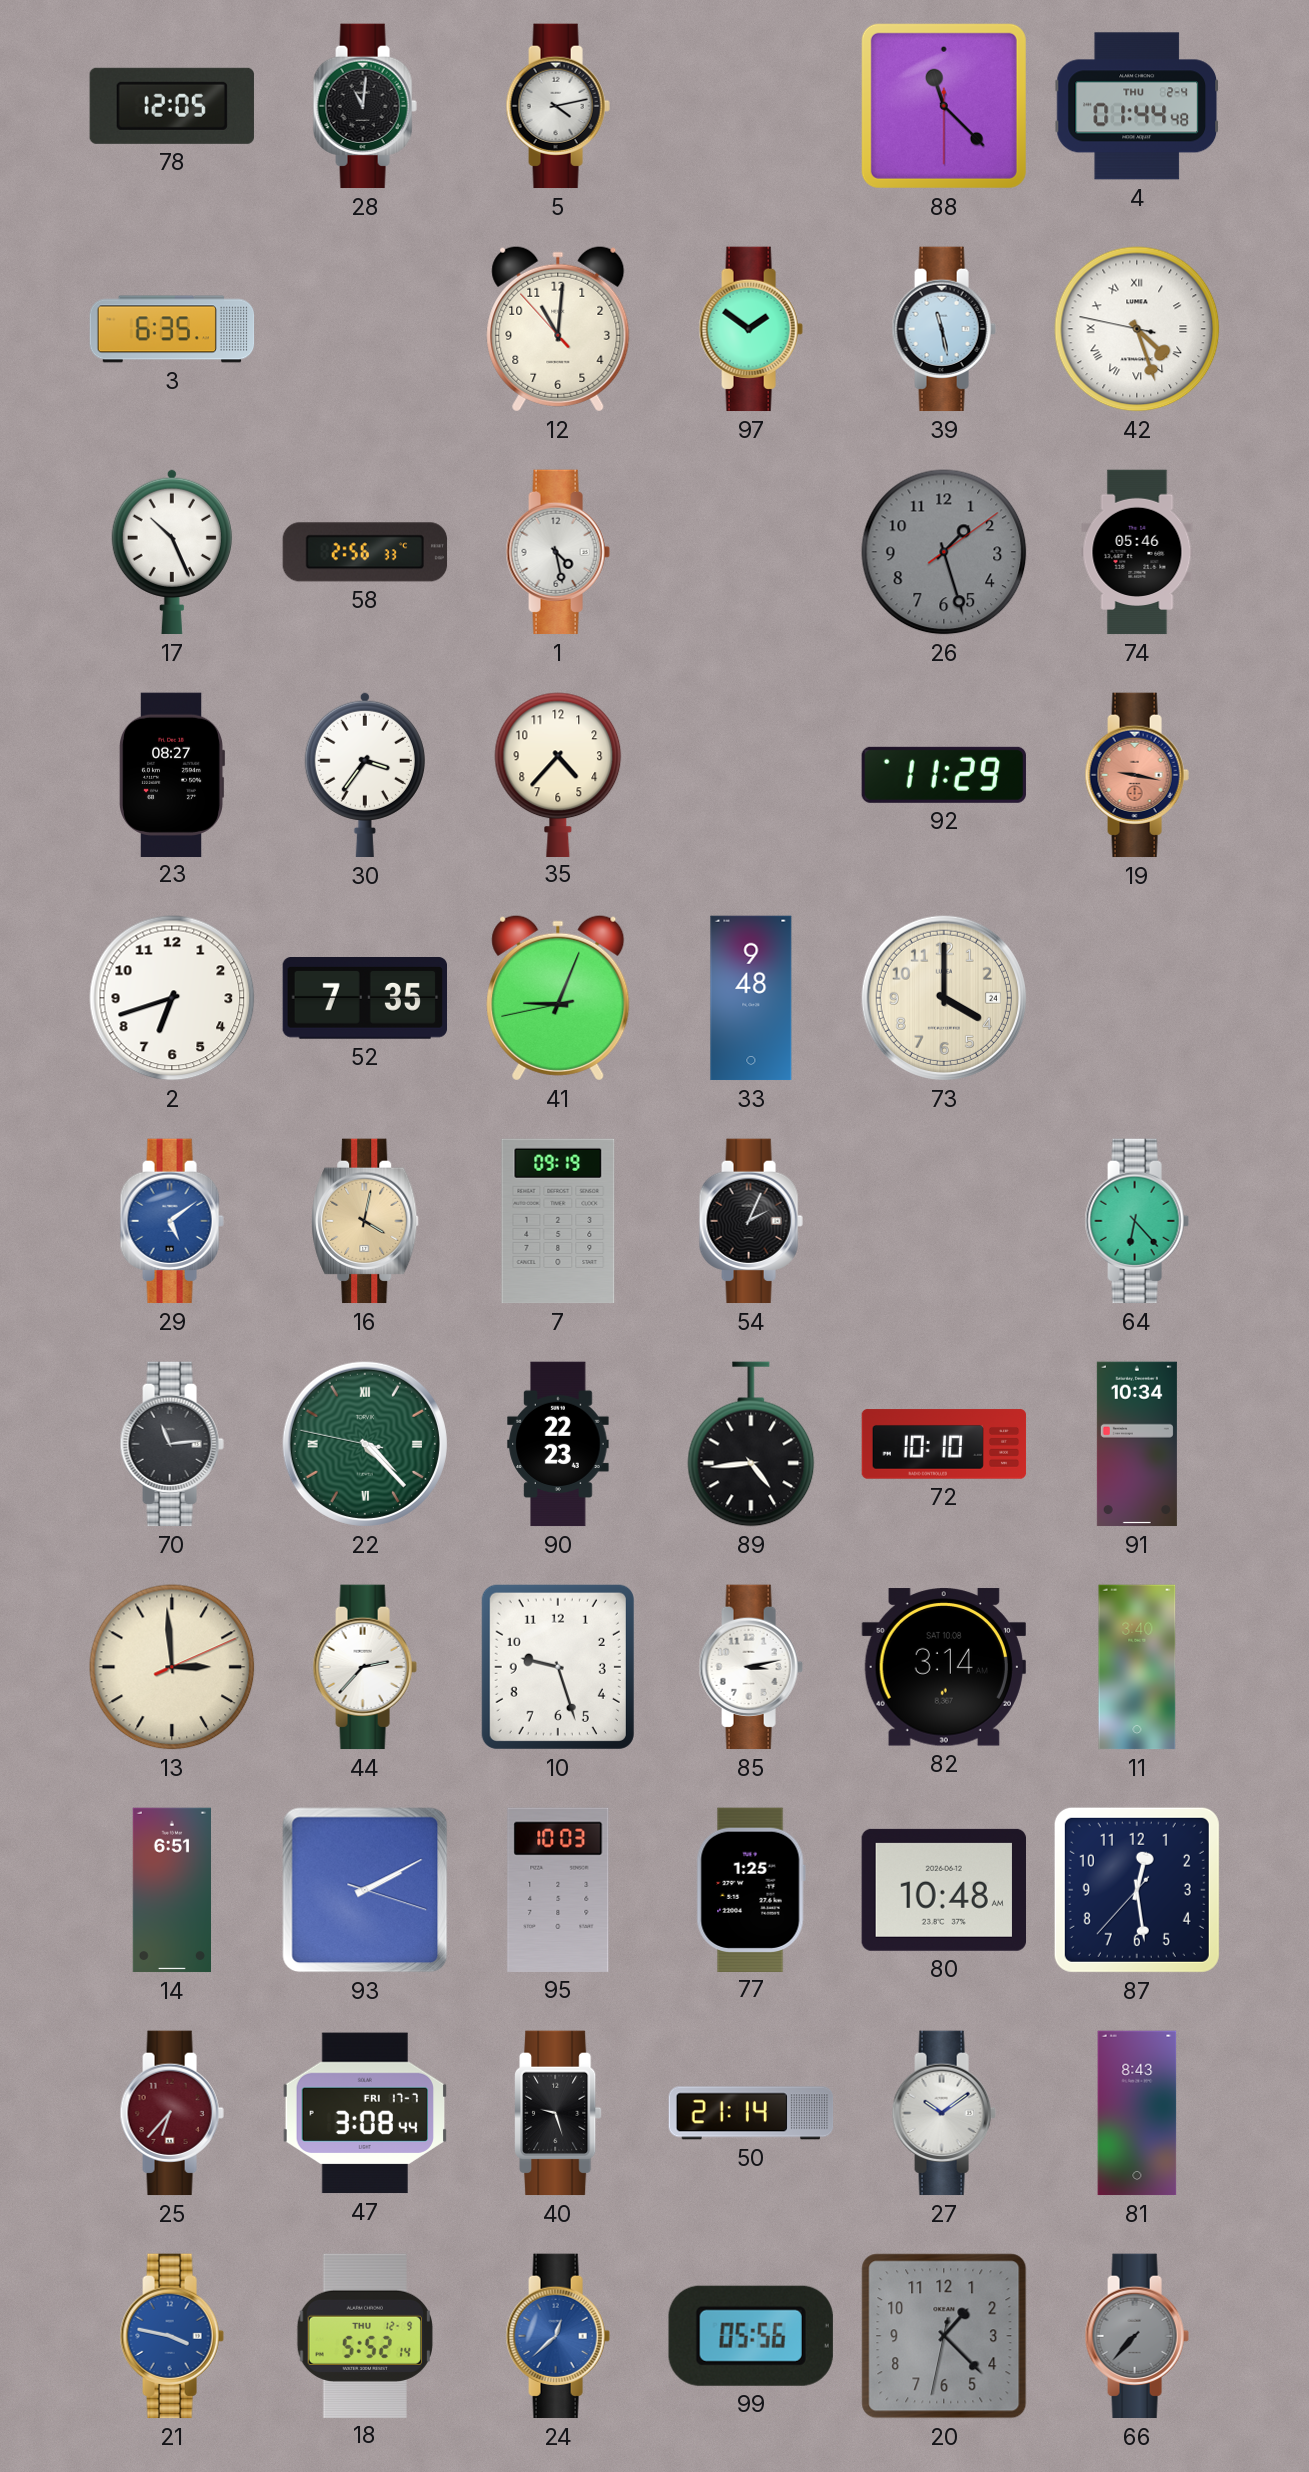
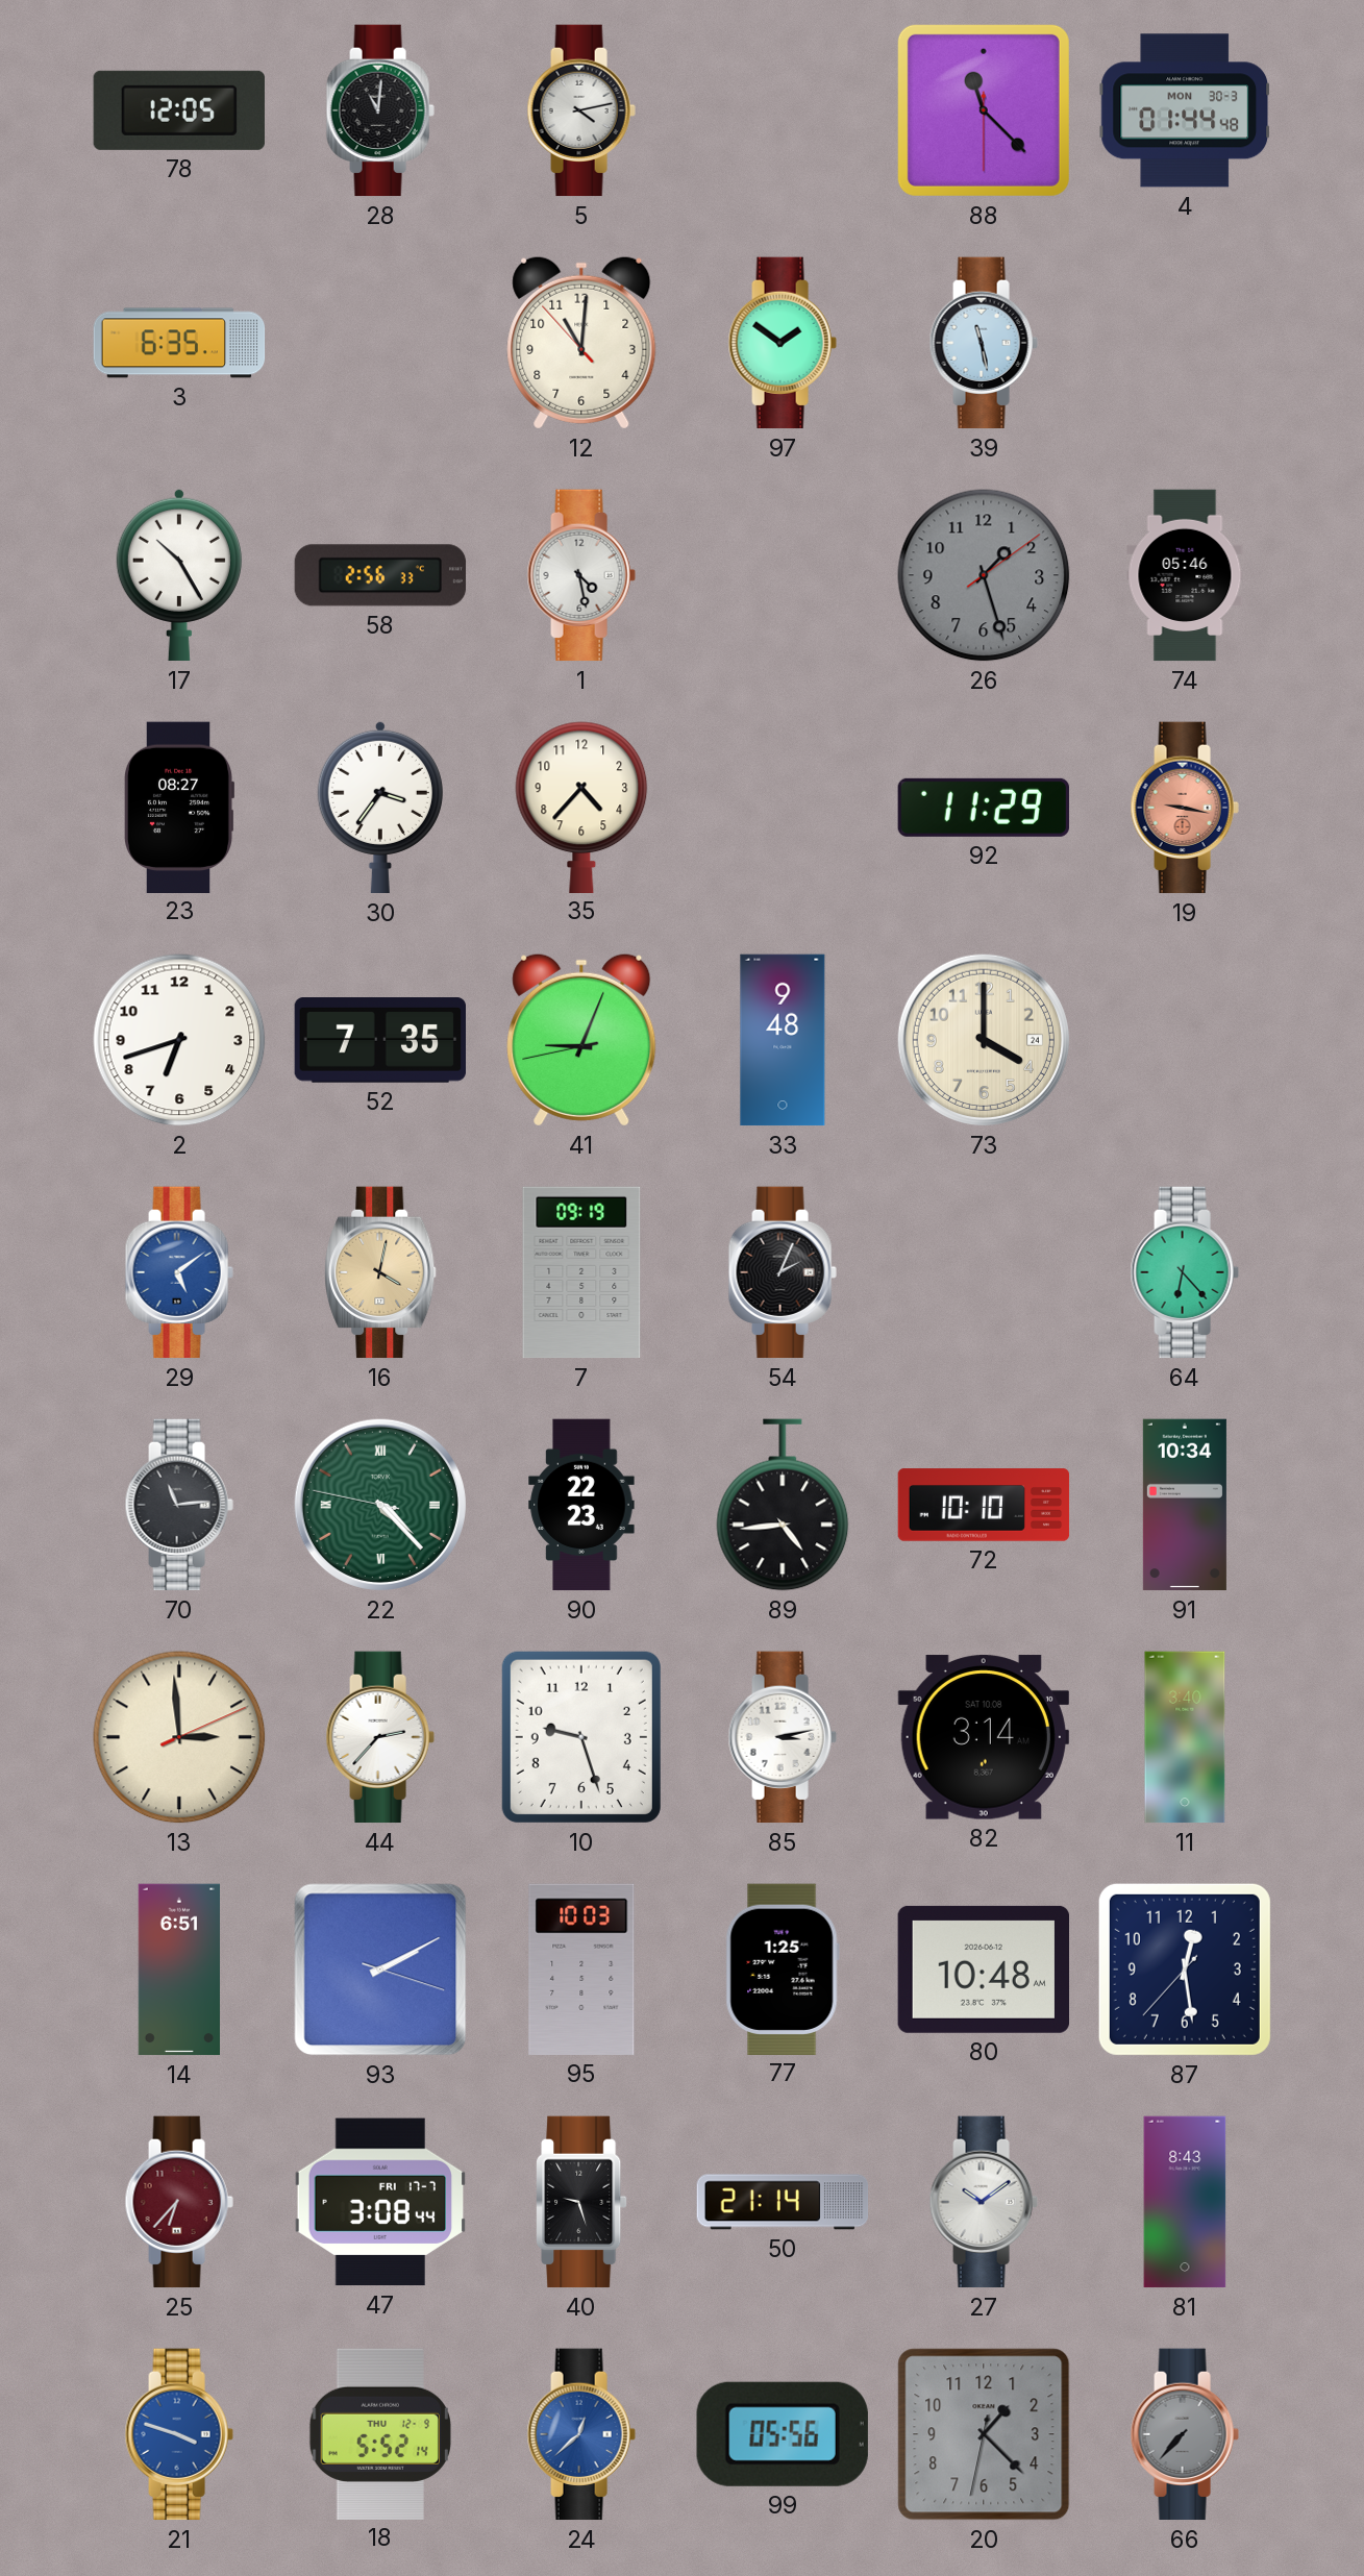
4 date: THU 2-4 -> MON 30-3 (1184, 110)
42: 4:26 -> none (1137, 329)
17: 10:26 -> 10:25 (179, 575)
21: 3:47 -> 3:48 (179, 2434)
